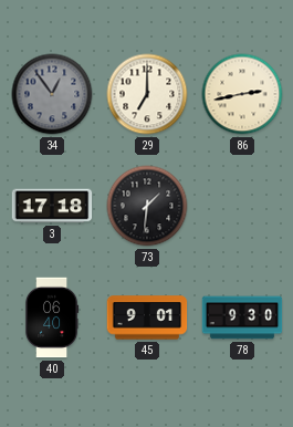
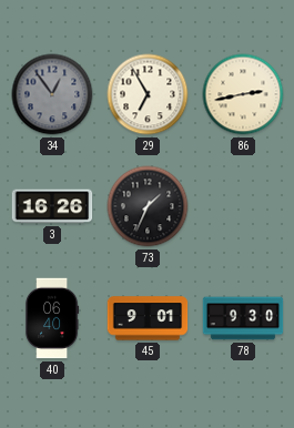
29: 7:00 -> 6:55 (148, 94)
3: 17:18 -> 16:26 (52, 206)
73: 1:31 -> 1:34 (148, 206)
